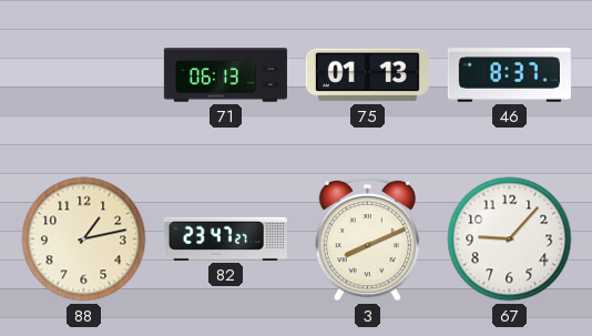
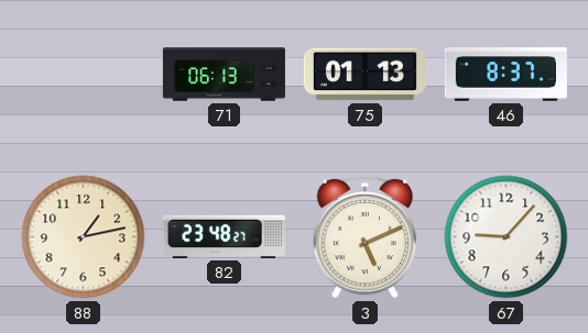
82: 23:47 -> 23:48 (224, 236)
3: 8:11 -> 5:11 (366, 236)
